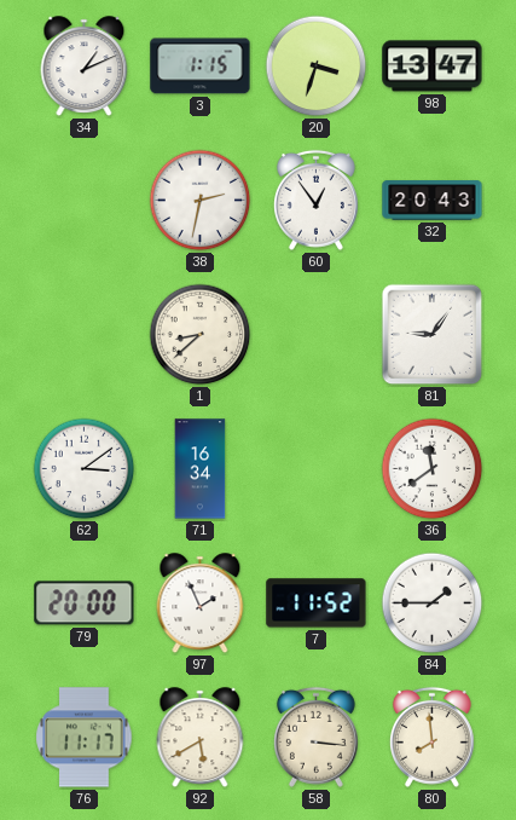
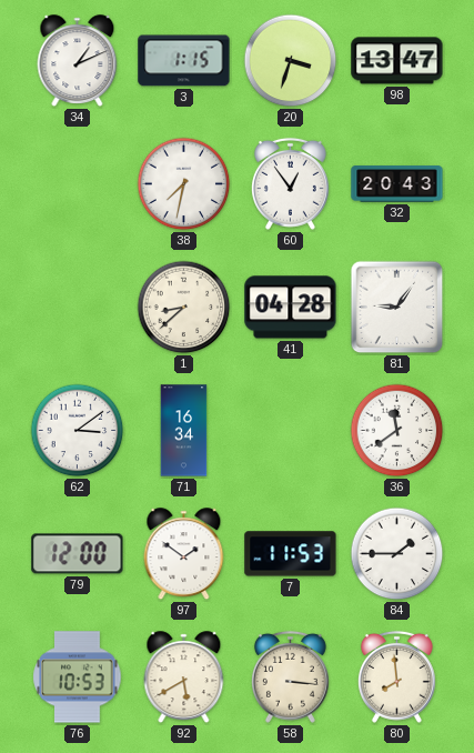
38: 2:32 -> 7:32 (184, 184)
41: none -> 04:28 (291, 308)
79: 20:00 -> 12:00 (78, 554)
97: 1:56 -> 1:51 (184, 554)
7: 11:52 -> 11:53 (291, 554)
76: 11:17 -> 10:53 (78, 677)
